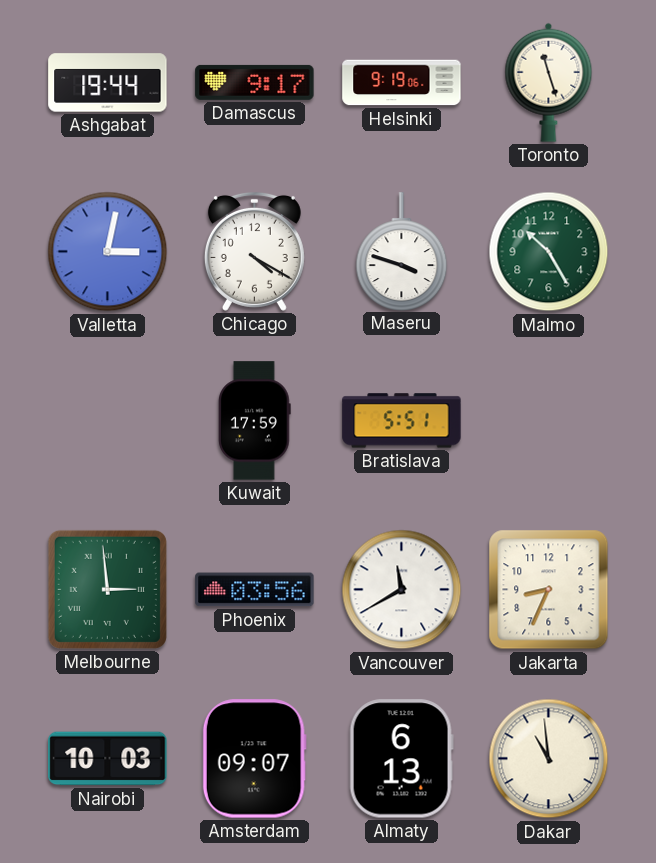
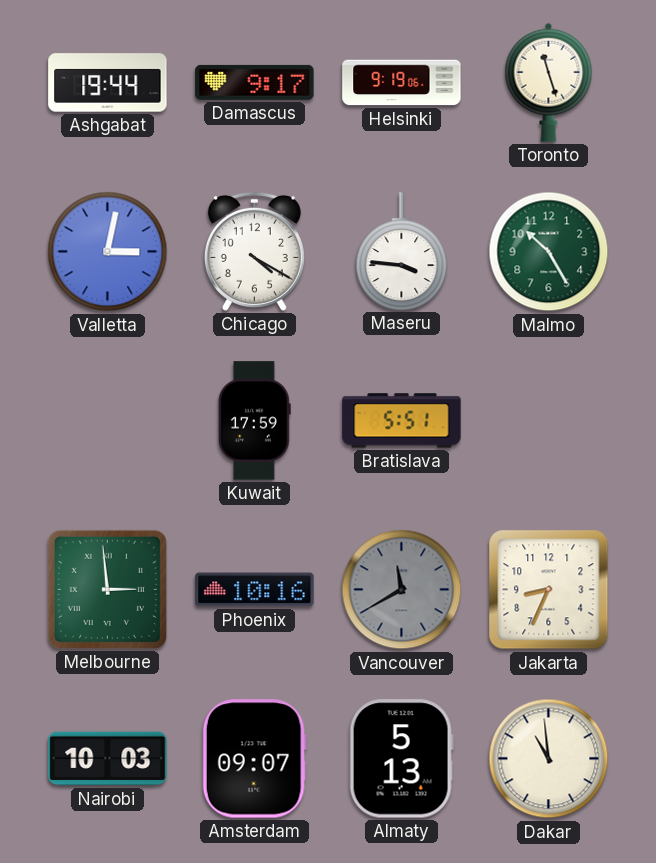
Maseru: 3:48 -> 3:46 (402, 251)
Phoenix: 03:56 -> 10:16 (255, 590)
Vancouver dial: white -> grey (402, 590)
Almaty: 6:13 -> 5:13 (401, 759)
